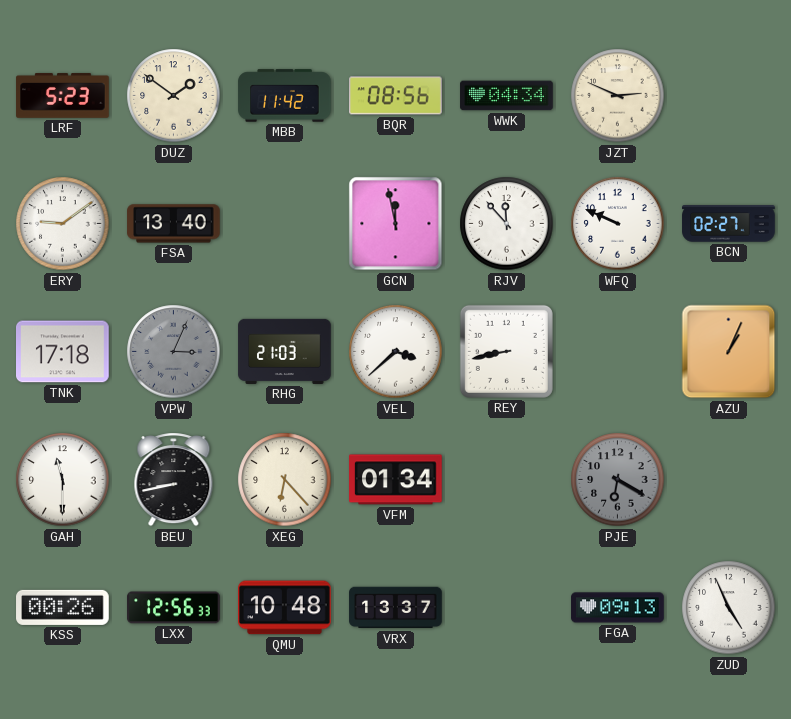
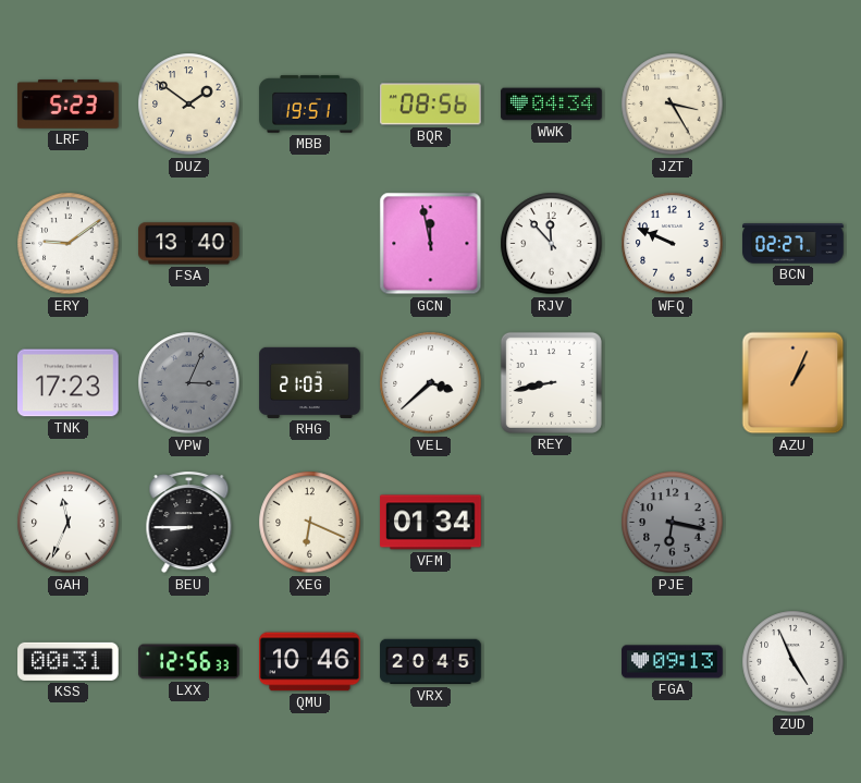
MBB: 11:42 -> 19:51 (310, 105)
JZT: 2:49 -> 3:25 (673, 105)
TNK: 17:18 -> 17:23 (69, 383)
GAH: 11:30 -> 11:34 (69, 523)
BEU: 8:43 -> 8:45 (189, 523)
XEG: 6:23 -> 6:19 (310, 523)
PJE: 6:20 -> 6:17 (673, 523)
KSS: 00:26 -> 00:31 (69, 661)
QMU: 10:48 -> 10:46 (310, 662)
VRX: 13:37 -> 20:45 (431, 662)
